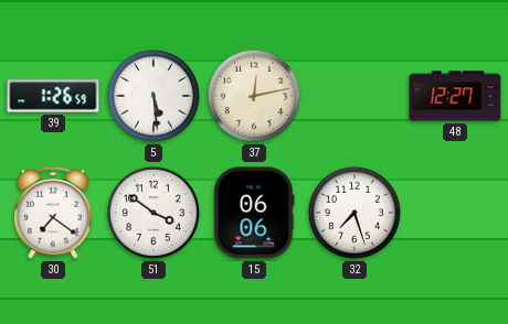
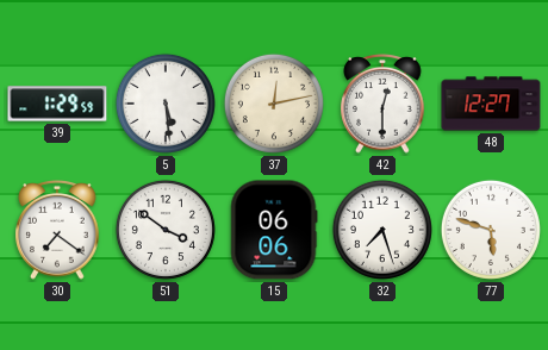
39: 1:26 -> 1:29 (57, 104)
42: none -> 12:30 (382, 105)
77: none -> 5:48 (491, 230)
